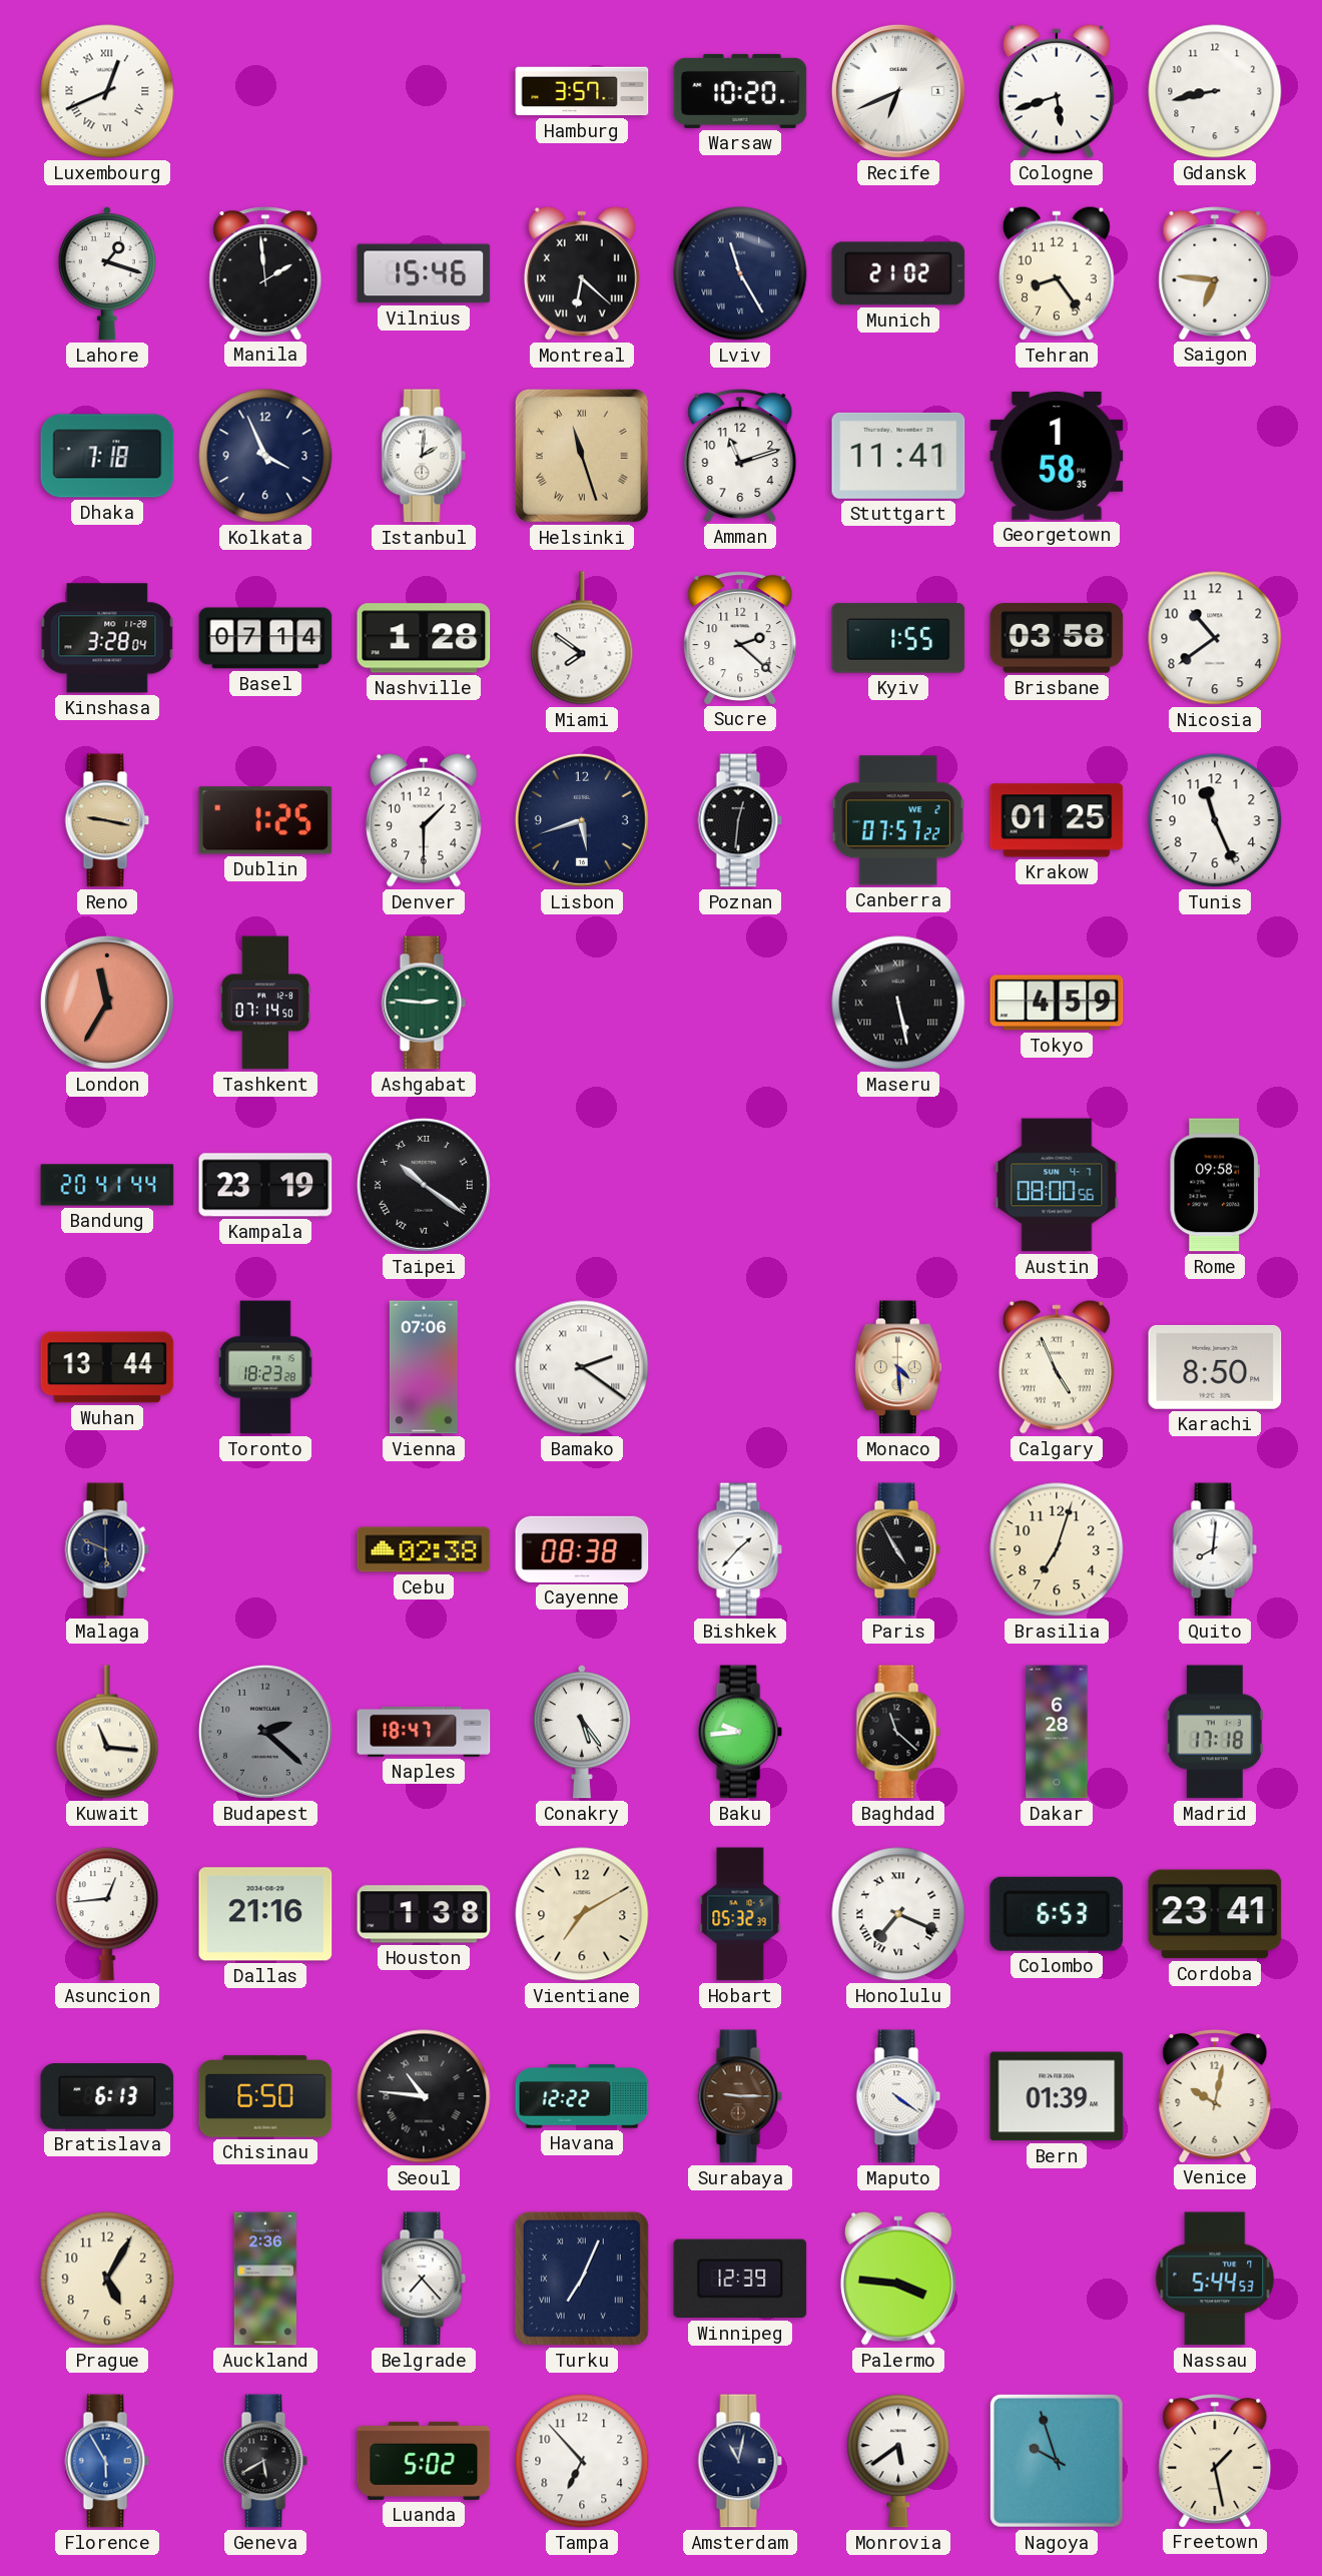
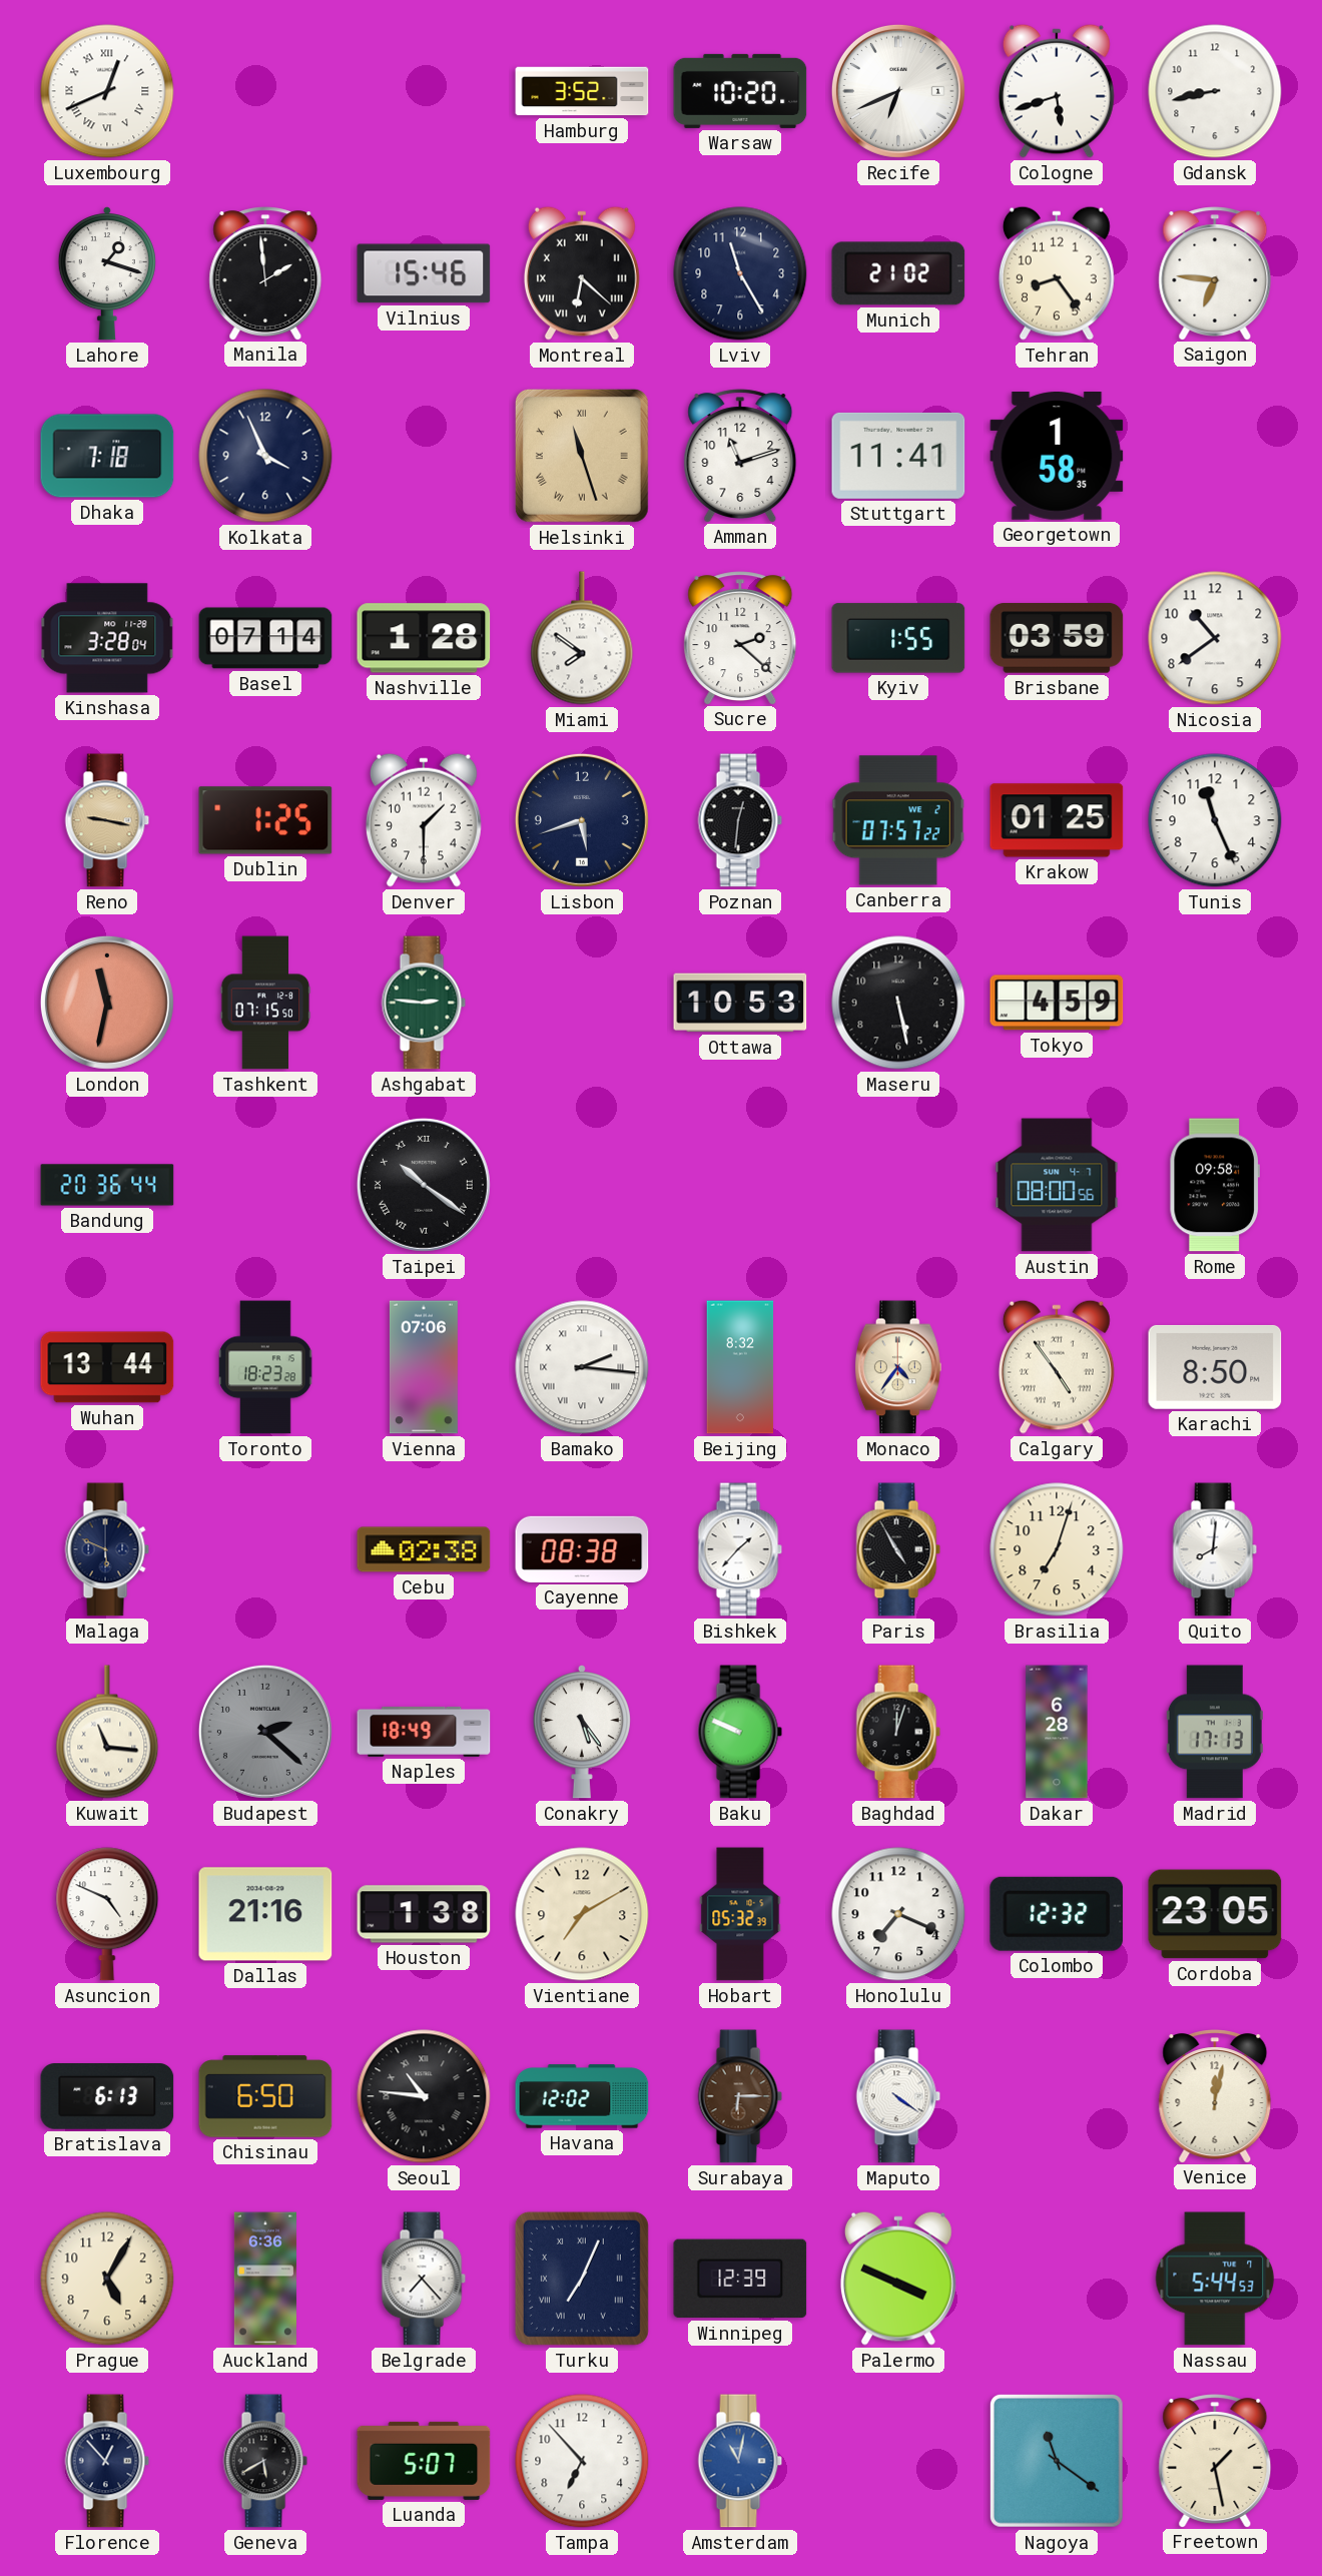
Hamburg: 3:57 -> 3:52 (582, 91)
Lviv numerals: Roman -> Arabic (740, 273)
Istanbul: 2:01 -> none (424, 456)
Brisbane: 03:58 -> 03:59 (1057, 638)
London: 11:35 -> 11:32 (107, 1003)
Tashkent: 07:14 -> 07:15 (265, 1003)
Ottawa: none -> 10:53 (740, 1003)
Maseru numerals: Roman -> Arabic (898, 1003)
Bandung: 20:41 -> 20:36 (107, 1185)
Kampala: 23:19 -> none (265, 1185)
Bamako: 2:21 -> 2:16 (582, 1367)
Beijing: none -> 8:32 (740, 1367)
Monaco: 4:29 -> 4:36 (898, 1367)
Calgary: 4:56 -> 4:54 (1057, 1367)
Naples: 18:47 -> 18:49 (424, 1732)
Baku: 9:44 -> 9:49 (740, 1732)
Baghdad: 11:22 -> 12:03 (898, 1732)
Madrid: 17:18 -> 17:13 (1215, 1732)
Asuncion: 12:44 -> 4:49 (107, 1914)
Honolulu numerals: Roman -> Arabic (898, 1914)
Colombo: 6:53 -> 12:32 (1057, 1914)
Cordoba: 23:41 -> 23:05 (1215, 1914)
Havana: 12:22 -> 12:02 (582, 2096)
Surabaya: 9:15 -> 6:15 (740, 2096)
Bern: 01:39 -> none (1057, 2096)
Venice: 10:02 -> 12:02 (1215, 2096)
Auckland: 2:36 -> 6:36 (265, 2279)
Palermo: 3:46 -> 3:49 (898, 2279)
Florence: 5:55 -> 12:53 (107, 2461)
Florence dial: blue -> navy (107, 2461)
Luanda: 5:02 -> 5:07 (424, 2461)
Amsterdam dial: navy -> blue (740, 2461)
Monrovia: 5:39 -> none (898, 2461)
Nagoya: 9:57 -> 11:21 (1057, 2461)
